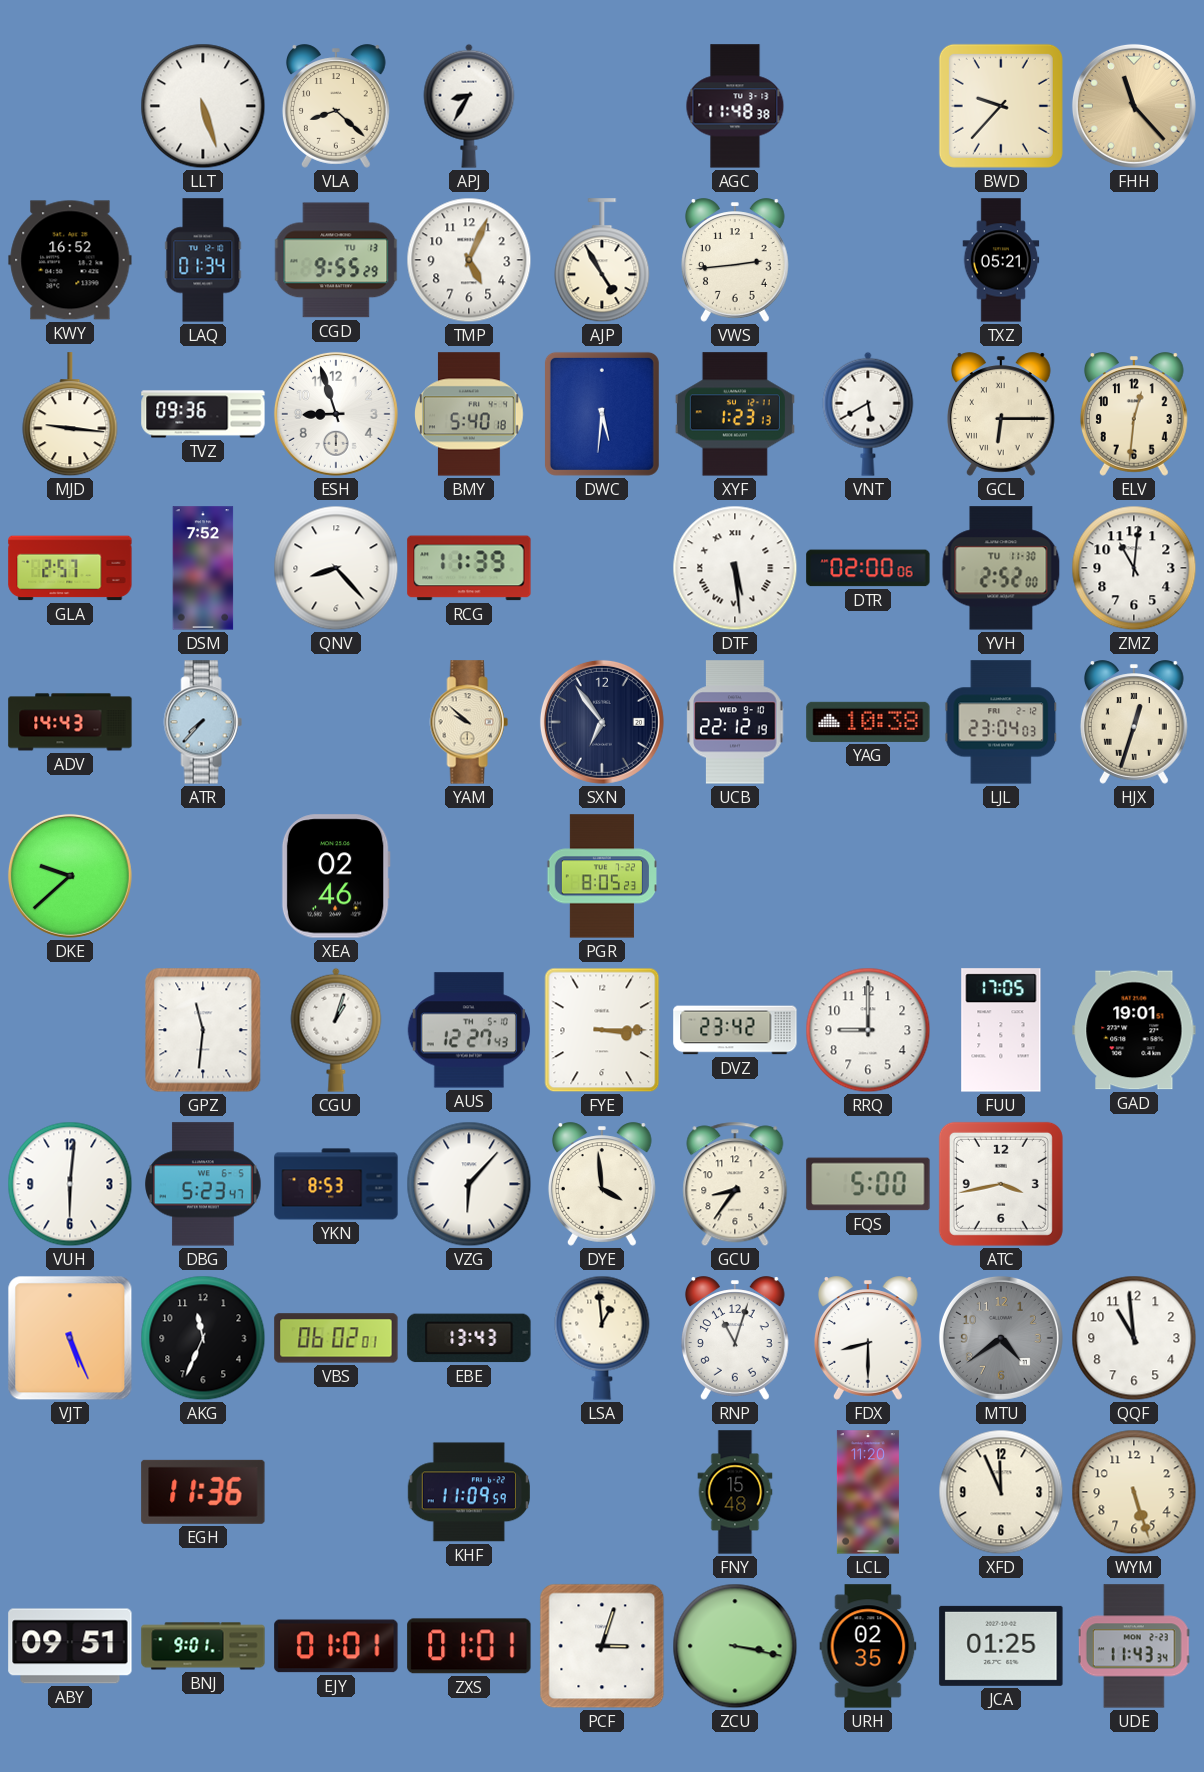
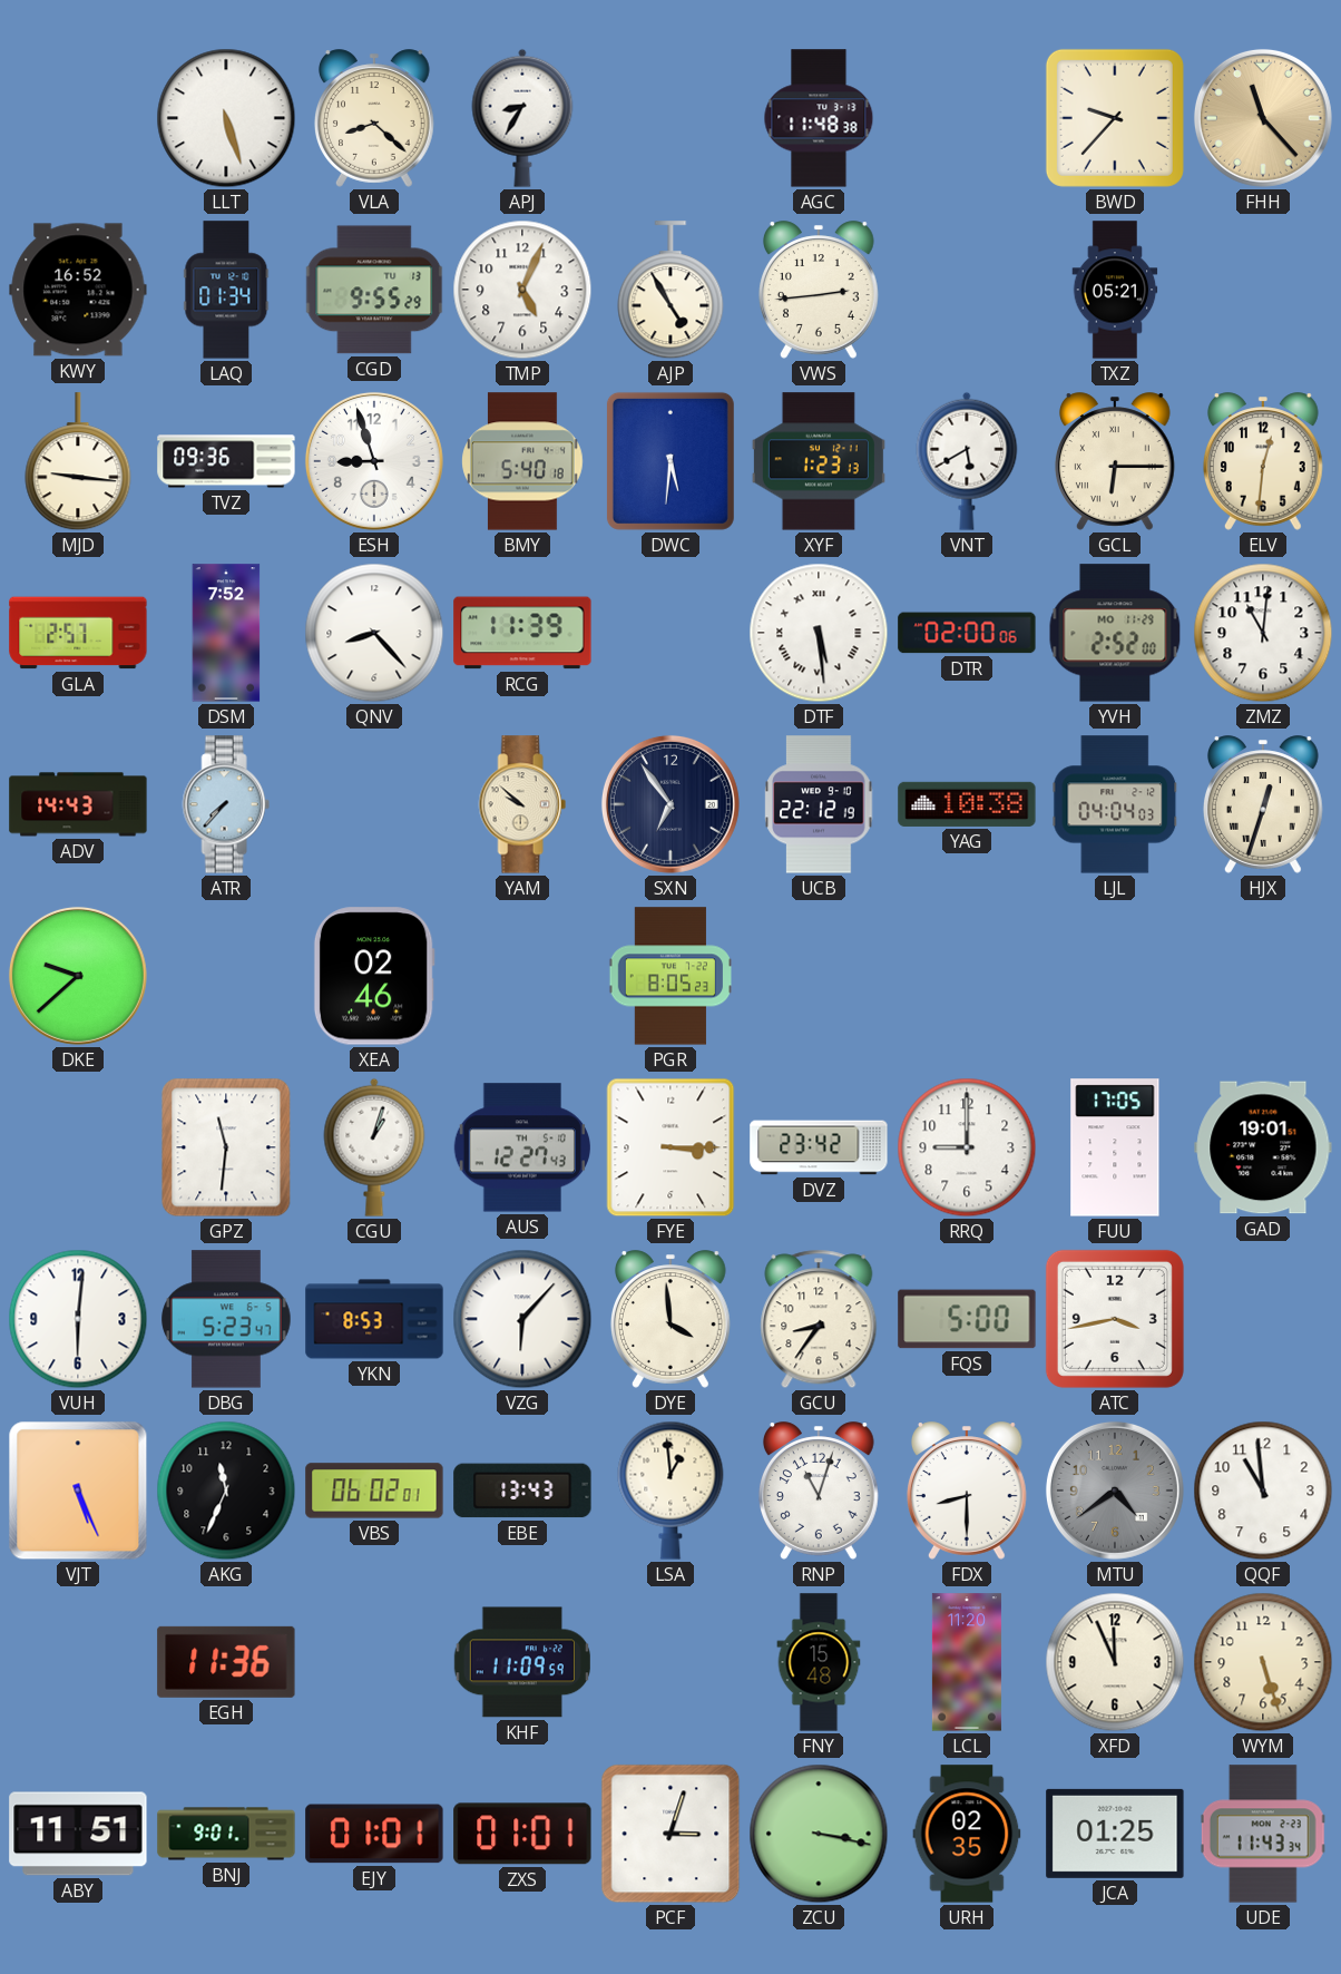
YVH date: TU 11-30 -> MO 11-29 (1115, 633)
LJL: 23:04 -> 04:04 (1115, 804)
ABY: 09:51 -> 11:51 (78, 1834)
